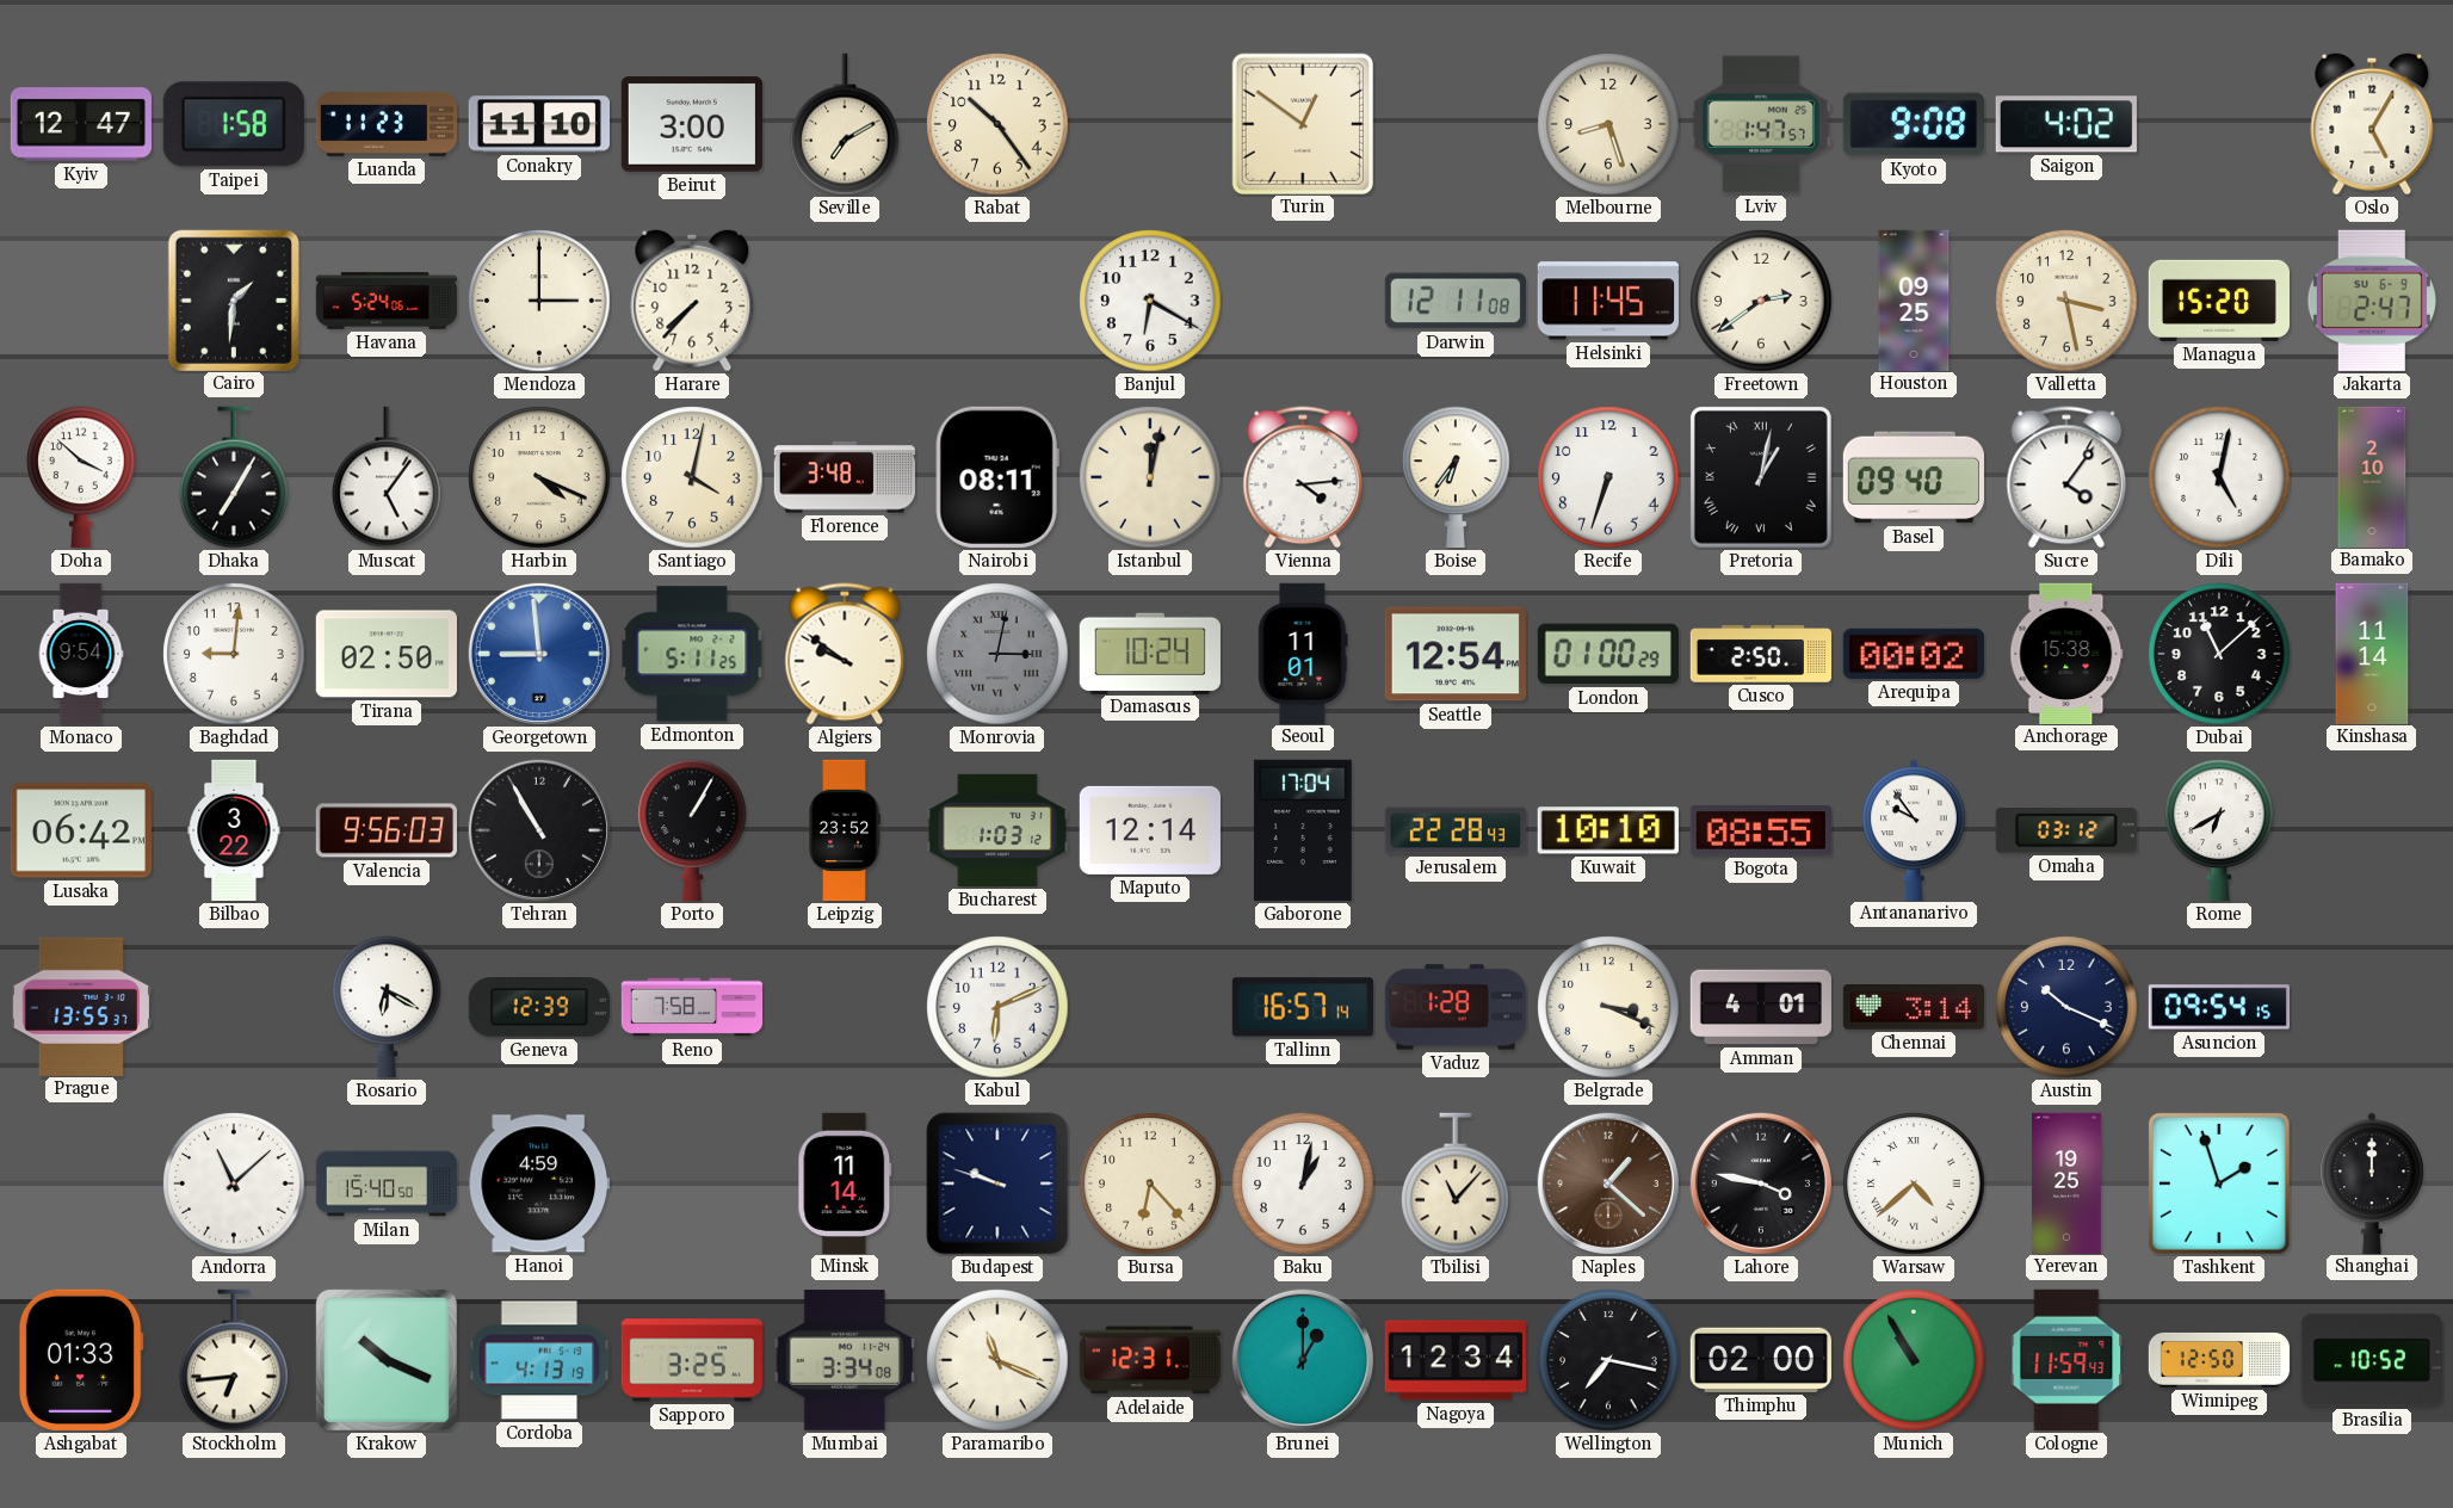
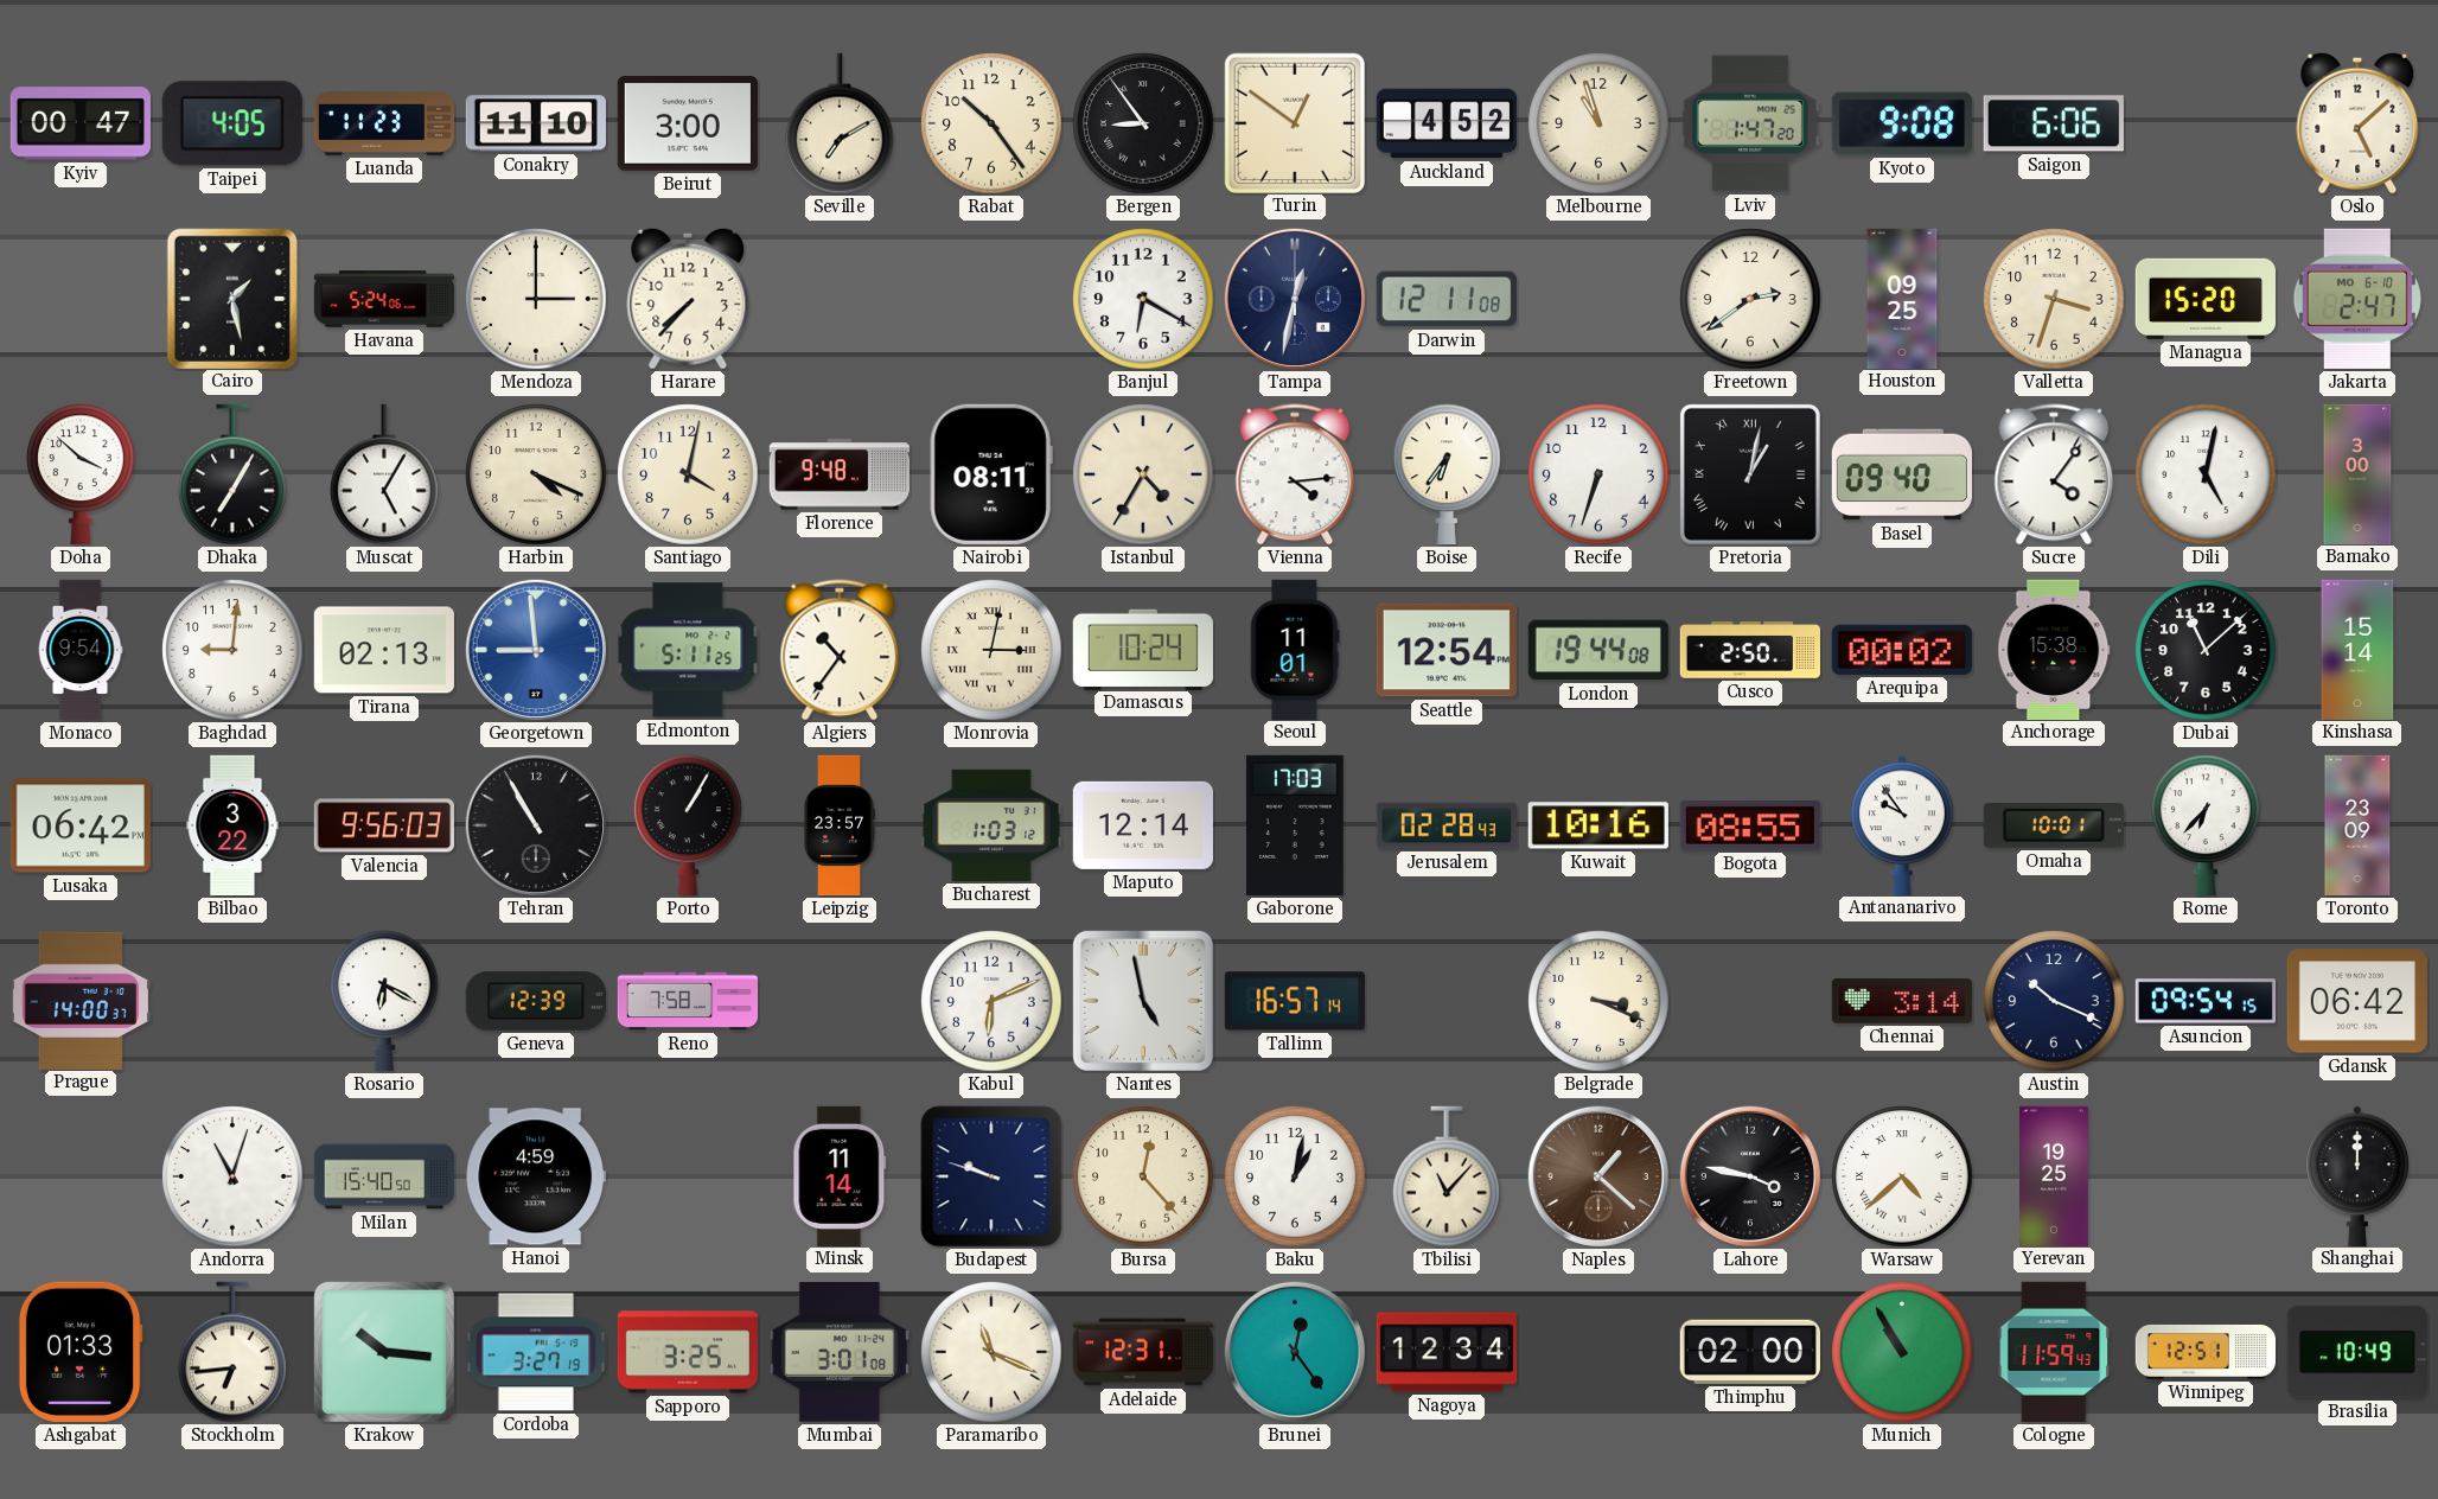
Kyiv: 12:47 -> 00:47 (81, 123)
Taipei: 1:58 -> 4:05 (232, 123)
Bergen: none -> 8:54 (1143, 123)
Auckland: none -> 4:52 (1445, 123)
Melbourne: 8:27 -> 10:57 (1598, 123)
Lviv: 1:47:57 -> 1:47:20 (1750, 123)
Saigon: 4:02 -> 6:06 (2054, 123)
Oslo: 5:05 -> 5:08 (2357, 123)
Cairo: 1:31 -> 1:28 (232, 298)
Tampa: none -> 12:32 (1295, 299)
Helsinki: 11:45 -> none (1608, 301)
Valletta: 3:28 -> 3:33 (2054, 299)
Jakarta date: SU 6-9 -> MO 6-10 (2357, 299)
Muscat: 5:06 -> 5:05 (384, 474)
Florence: 3:48 -> 9:48 (840, 474)
Istanbul: 12:02 -> 4:35 (1143, 474)
Bamako: 2:10 -> 3:00 (2357, 473)
Tirana: 02:50 -> 02:13 (384, 650)
Algiers: 9:51 -> 10:36 (840, 650)
Monrovia dial: grey -> cream (991, 650)
London: 01:00 -> 19:44 (1598, 650)
Kinshasa: 11:14 -> 15:14 (2357, 649)
Leipzig: 23:52 -> 23:57 (840, 825)
Gaborone: 17:04 -> 17:03 (1295, 825)
Jerusalem: 22:28 -> 02:28 (1445, 825)
Kuwait: 10:10 -> 10:16 (1598, 825)
Omaha: 03:12 -> 10:01 (2054, 825)
Rome: 6:40 -> 6:37 (2206, 825)
Toronto: none -> 23:09 (2357, 825)
Prague: 13:55 -> 14:00 (81, 1000)
Nantes: none -> 4:58 (1143, 1001)
Vaduz: 1:28 -> none (1454, 1007)
Amman: 4:01 -> none (1761, 1007)
Gdansk: none -> 06:42 (2357, 1001)
Andorra: 11:08 -> 11:03 (232, 1176)
Bursa: 6:23 -> 12:23 (1143, 1176)
Tashkent: 1:57 -> none (2219, 1183)
Krakow: 10:19 -> 10:16 (384, 1352)
Cordoba: 4:13 -> 3:27 (536, 1352)
Mumbai: 3:34 -> 3:01 (840, 1352)
Brunei: 1:00 -> 12:24 (1295, 1352)
Wellington: 7:17 -> none (1608, 1360)
Winnipeg: 12:50 -> 12:51 (2206, 1352)
Brasilia: 10:52 -> 10:49 (2357, 1352)
